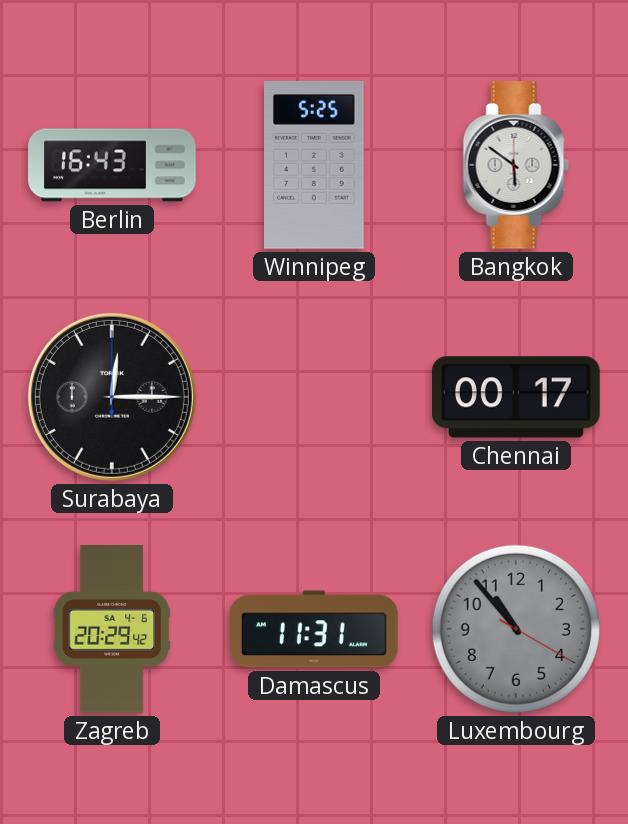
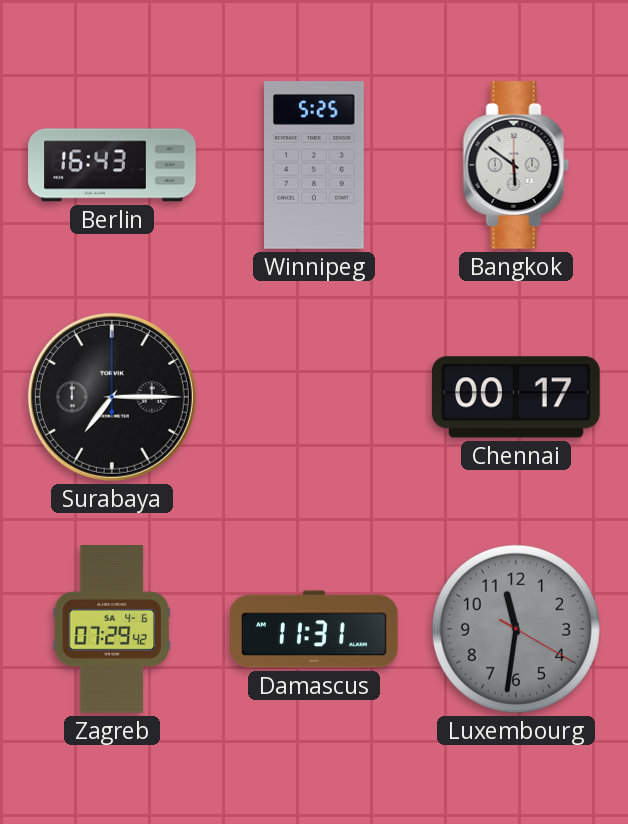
Surabaya: 12:15 -> 7:15 (112, 397)
Zagreb: 20:29 -> 07:29 (112, 630)
Luxembourg: 10:53 -> 11:31 (516, 629)
